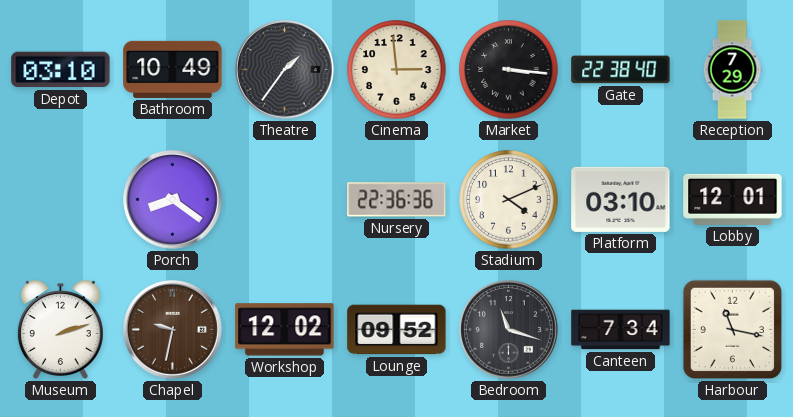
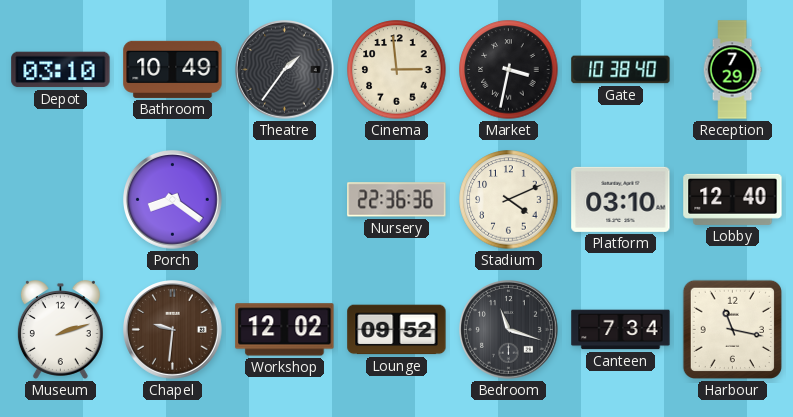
Market: 3:16 -> 3:32 (509, 70)
Gate: 22:38 -> 10:38 (621, 70)
Lobby: 12:01 -> 12:40 (733, 199)
Chapel: 9:32 -> 9:31 (173, 330)
